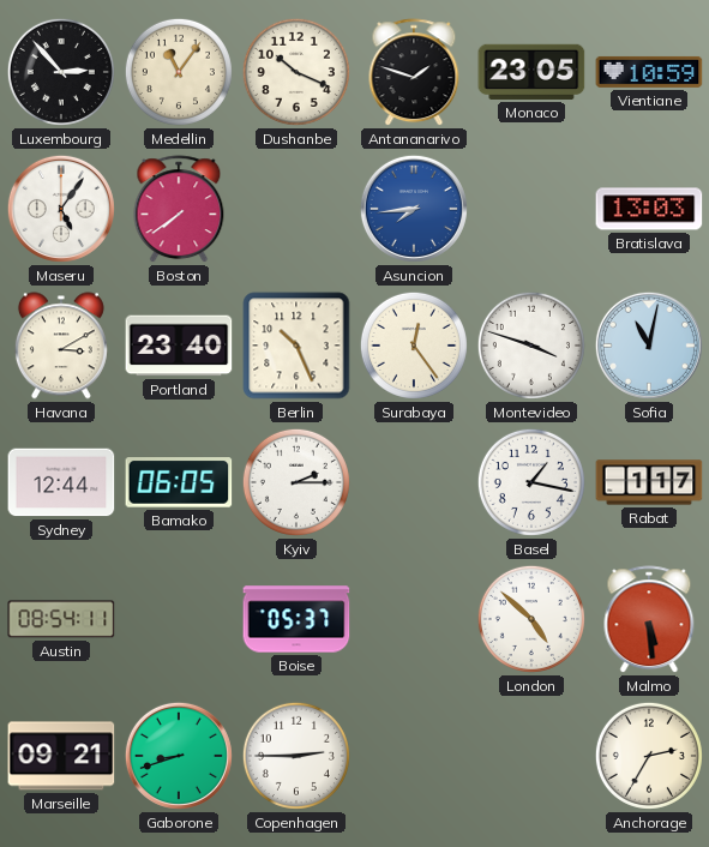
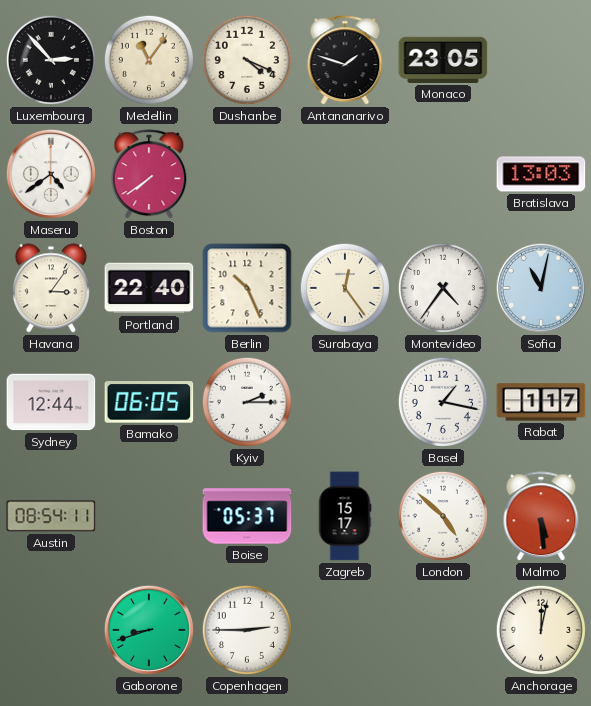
Dushanbe: 10:19 -> 4:19 (247, 60)
Vientiane: 10:59 -> none (649, 72)
Maseru: 5:06 -> 4:39 (51, 174)
Asuncion: 7:44 -> none (414, 209)
Havana: 3:10 -> 3:06 (51, 288)
Portland: 23:40 -> 22:40 (149, 288)
Montevideo: 3:48 -> 4:36 (443, 288)
Zagreb: none -> 15:17 (345, 516)
Marseille: 09:21 -> none (61, 756)
Anchorage: 2:35 -> 12:02 (541, 630)
